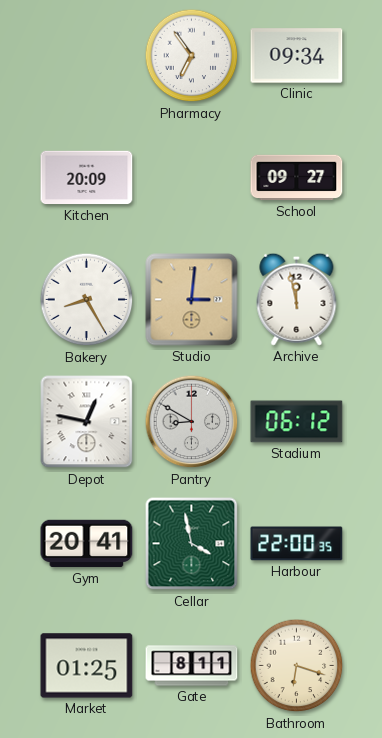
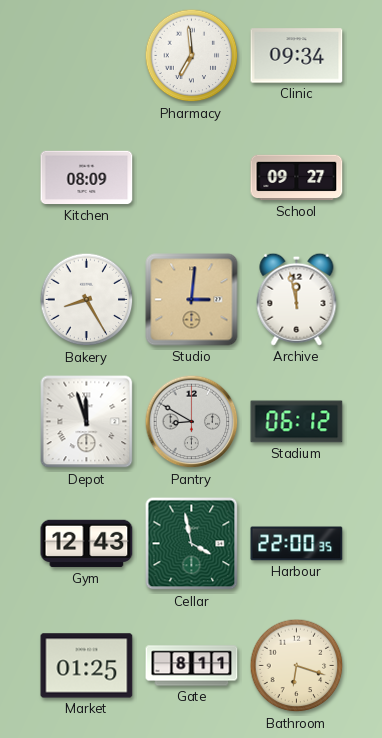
Pharmacy: 6:54 -> 6:59 (192, 56)
Kitchen: 20:09 -> 08:09 (87, 178)
Depot: 12:47 -> 11:57 (87, 422)
Gym: 20:41 -> 12:43 (87, 544)
